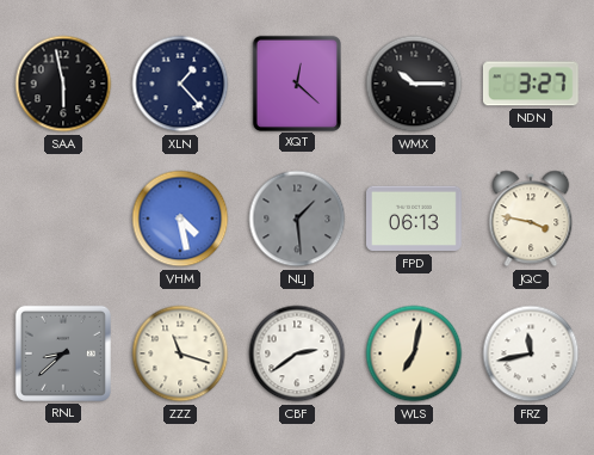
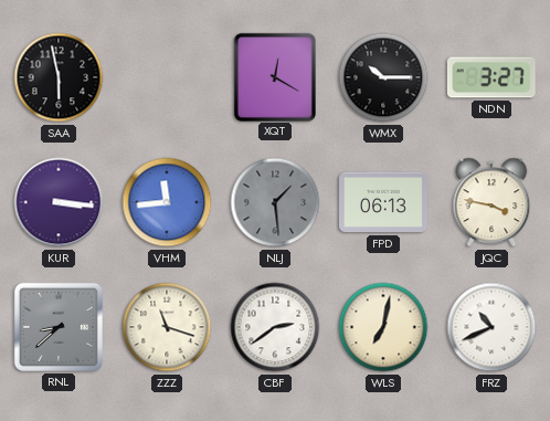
XLN: 1:23 -> none (180, 84)
XQT: 12:22 -> 12:20 (274, 76)
KUR: none -> 3:16 (59, 202)
VHM: 4:28 -> 11:44 (167, 202)
FRZ: 11:43 -> 10:41 (491, 327)
